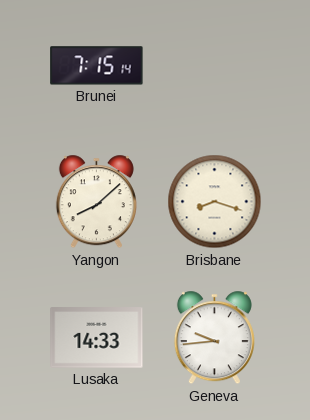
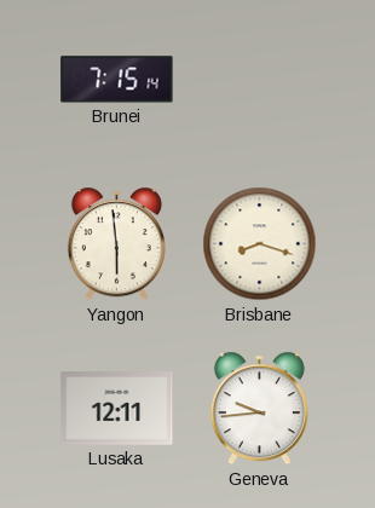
Yangon: 8:08 -> 5:59 (116, 244)
Lusaka: 14:33 -> 12:11 (117, 409)
